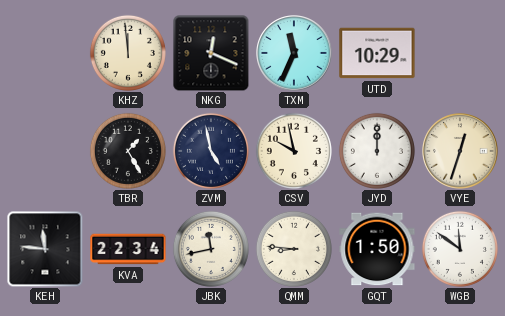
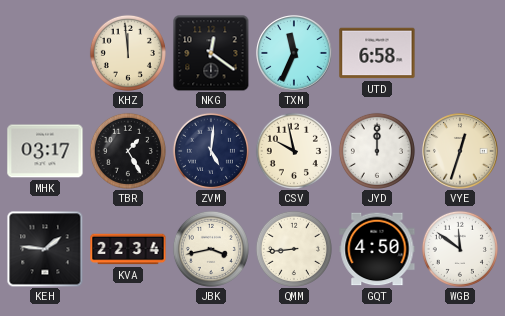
NKG: 12:19 -> 12:21 (211, 53)
UTD: 10:29 -> 6:58 (377, 53)
MHK: none -> 03:17 (45, 151)
ZVM: 4:58 -> 5:01 (211, 151)
KEH: 11:46 -> 1:46 (45, 249)
JBK: 11:43 -> 3:43 (211, 249)
QMM: 8:46 -> 8:44 (294, 249)
GQT: 1:50 -> 4:50 (377, 249)
